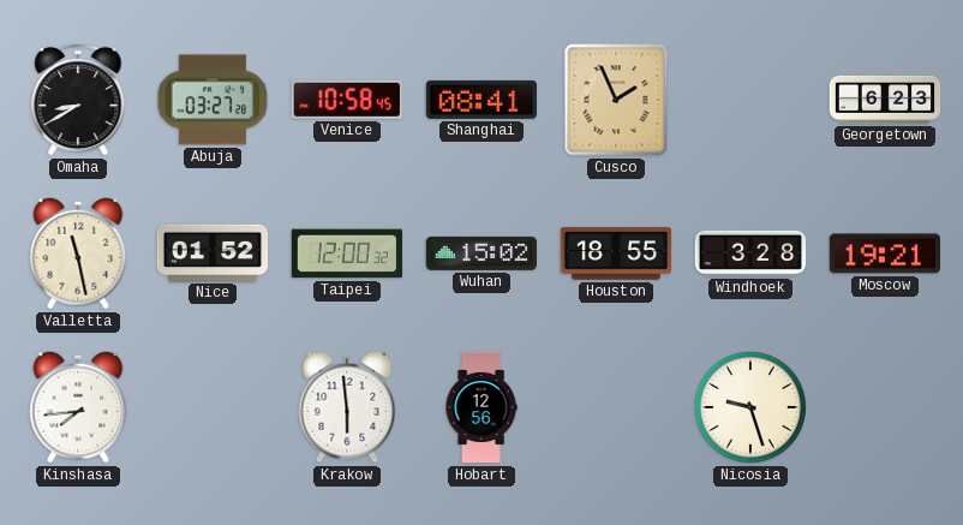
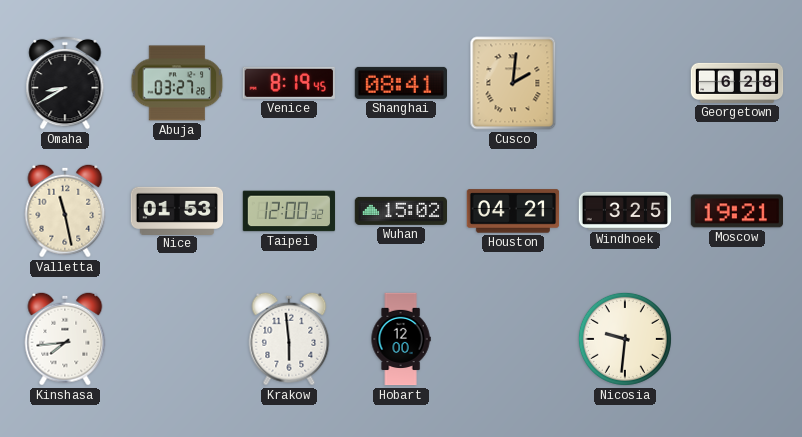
Venice: 10:58 -> 8:19 (289, 83)
Cusco: 1:56 -> 2:01 (513, 83)
Georgetown: 6:23 -> 6:28 (737, 83)
Nice: 01:52 -> 01:53 (177, 210)
Houston: 18:55 -> 04:21 (513, 211)
Windhoek: 3:28 -> 3:25 (625, 211)
Hobart: 12:56 -> 12:00 (401, 339)
Nicosia: 9:27 -> 9:31 (625, 339)
